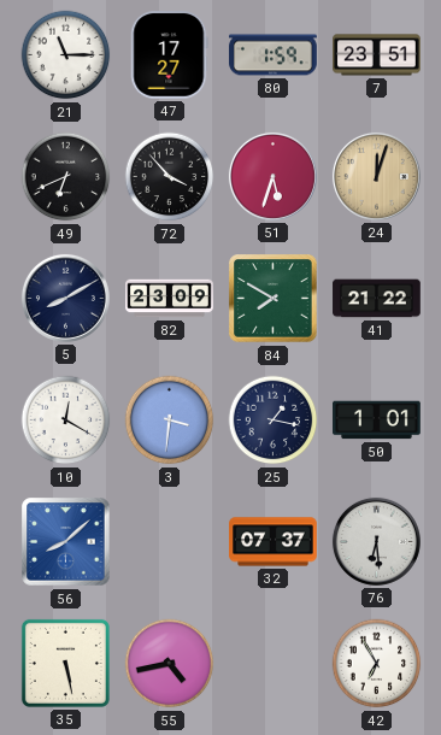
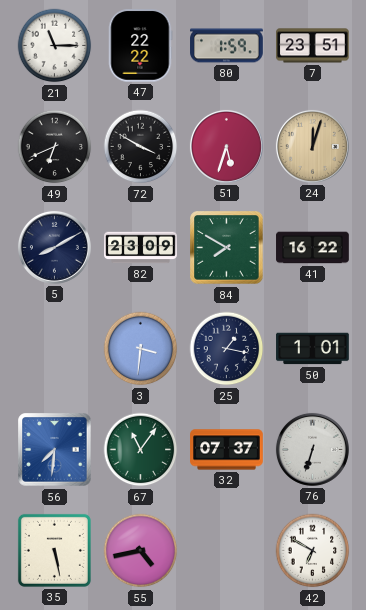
47: 17:27 -> 22:22 (141, 46)
72: 3:53 -> 3:50 (141, 147)
41: 21:22 -> 16:22 (313, 248)
10: 12:20 -> none (66, 421)
56: 8:08 -> 7:31 (55, 450)
67: none -> 11:06 (141, 450)
76: 6:29 -> 6:33 (312, 449)
42: 6:55 -> 6:50 (313, 551)
